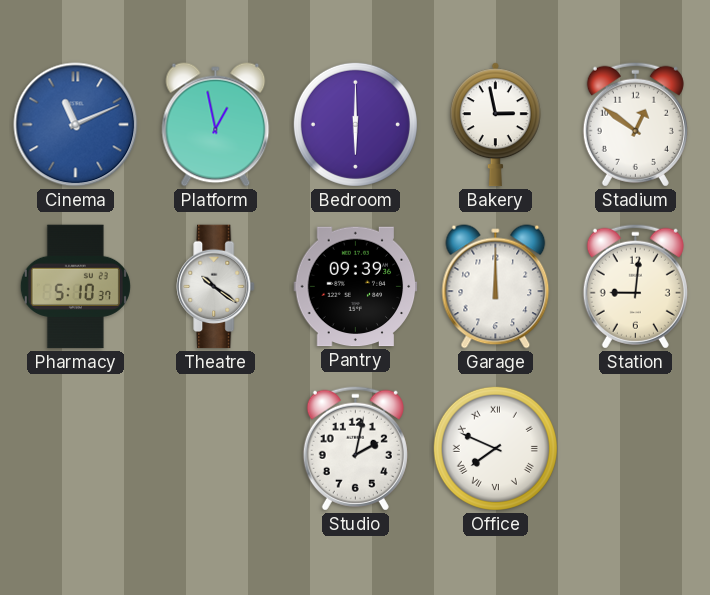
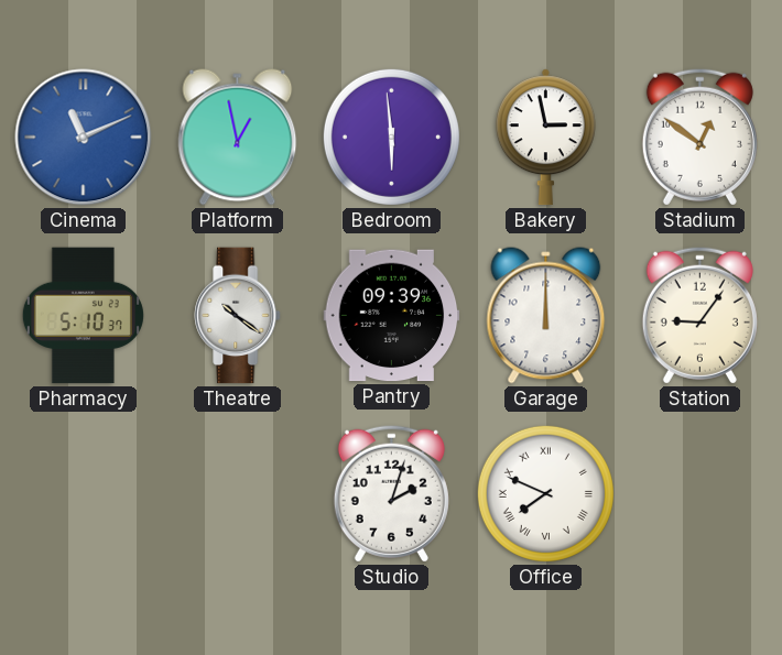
Bedroom: 6:00 -> 5:59 (391, 137)
Station: 9:01 -> 9:06 (699, 315)
Studio: 2:02 -> 2:03 (391, 493)
